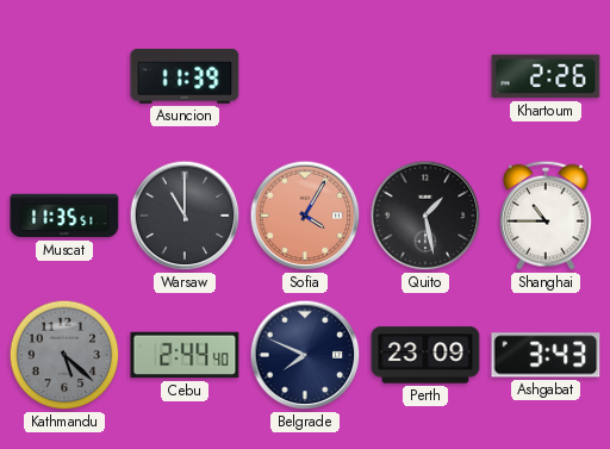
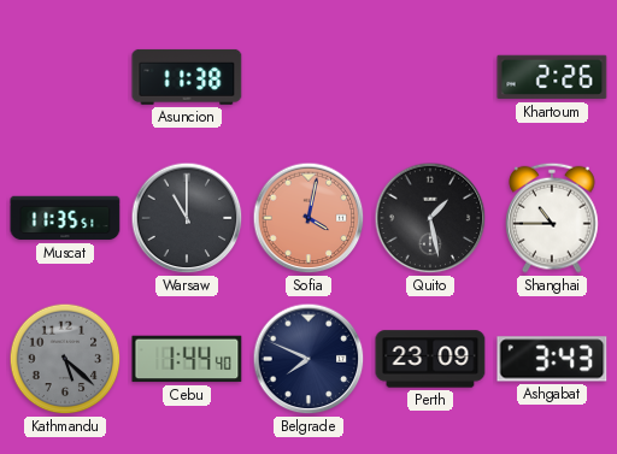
Asuncion: 11:39 -> 11:38 (187, 77)
Sofia: 4:05 -> 4:02 (308, 218)
Cebu: 2:44 -> 1:44 (187, 359)
